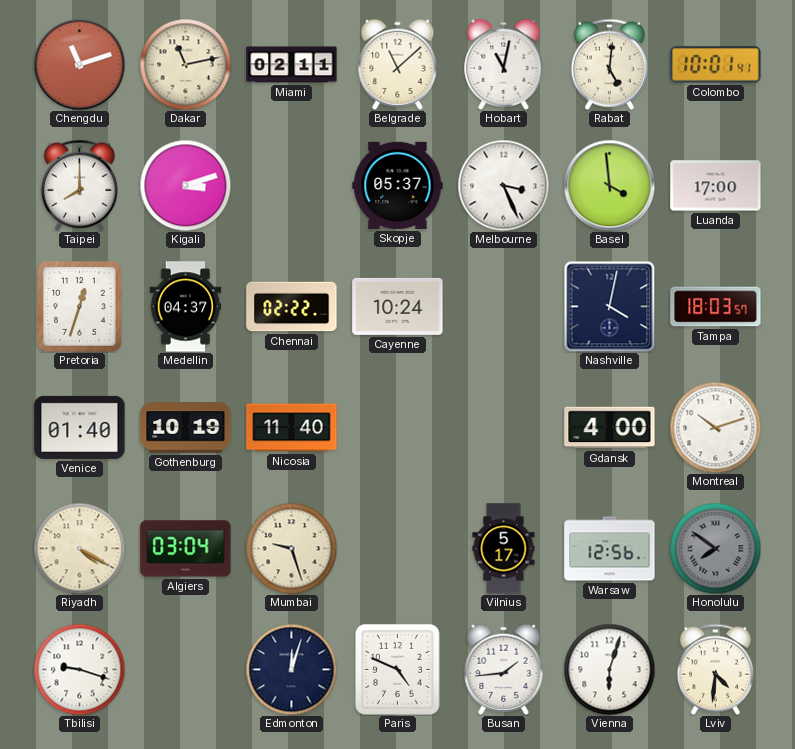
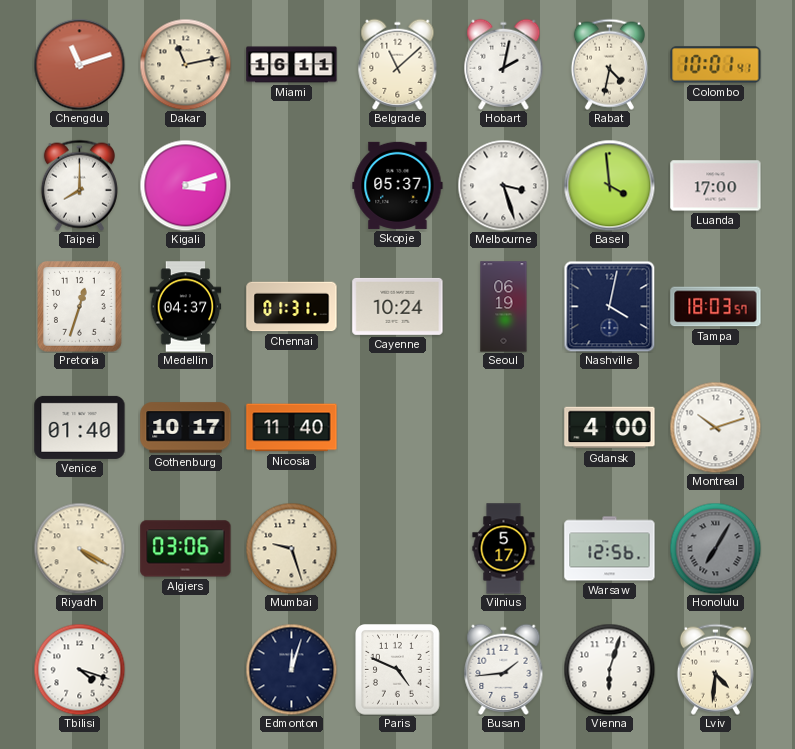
Miami: 02:11 -> 16:11 (292, 65)
Hobart: 11:02 -> 2:02 (504, 64)
Rabat: 5:01 -> 4:32 (609, 64)
Melbourne: 3:26 -> 3:27 (503, 185)
Chennai: 02:22 -> 01:31 (292, 307)
Seoul: none -> 06:19 (504, 307)
Gothenburg: 10:19 -> 10:17 (186, 428)
Algiers: 03:04 -> 03:06 (186, 549)
Honolulu: 7:51 -> 7:05 (715, 548)
Tbilisi: 9:18 -> 4:18 (79, 669)
